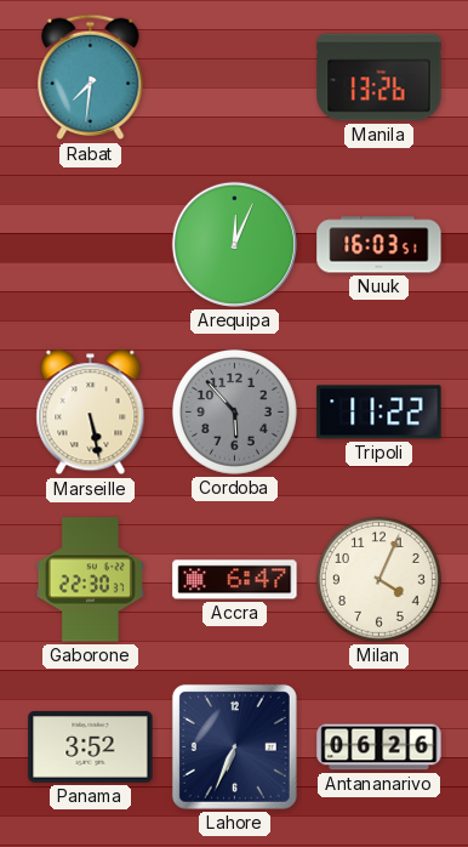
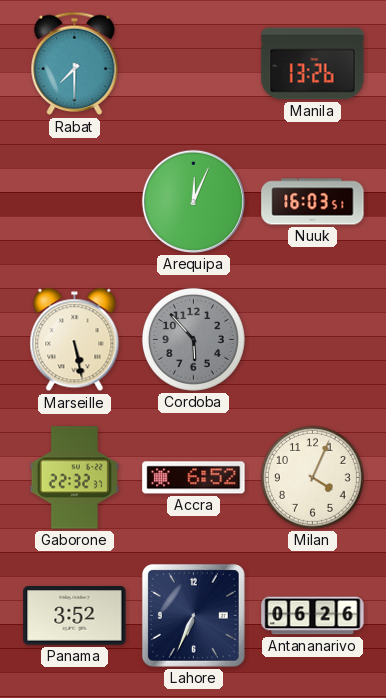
Rabat: 7:31 -> 7:30 (75, 64)
Tripoli: 11:22 -> none (379, 413)
Gaborone: 22:30 -> 22:32 (74, 478)
Accra: 6:47 -> 6:52 (194, 478)
